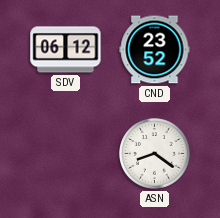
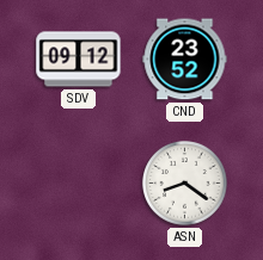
SDV: 06:12 -> 09:12 (79, 60)
